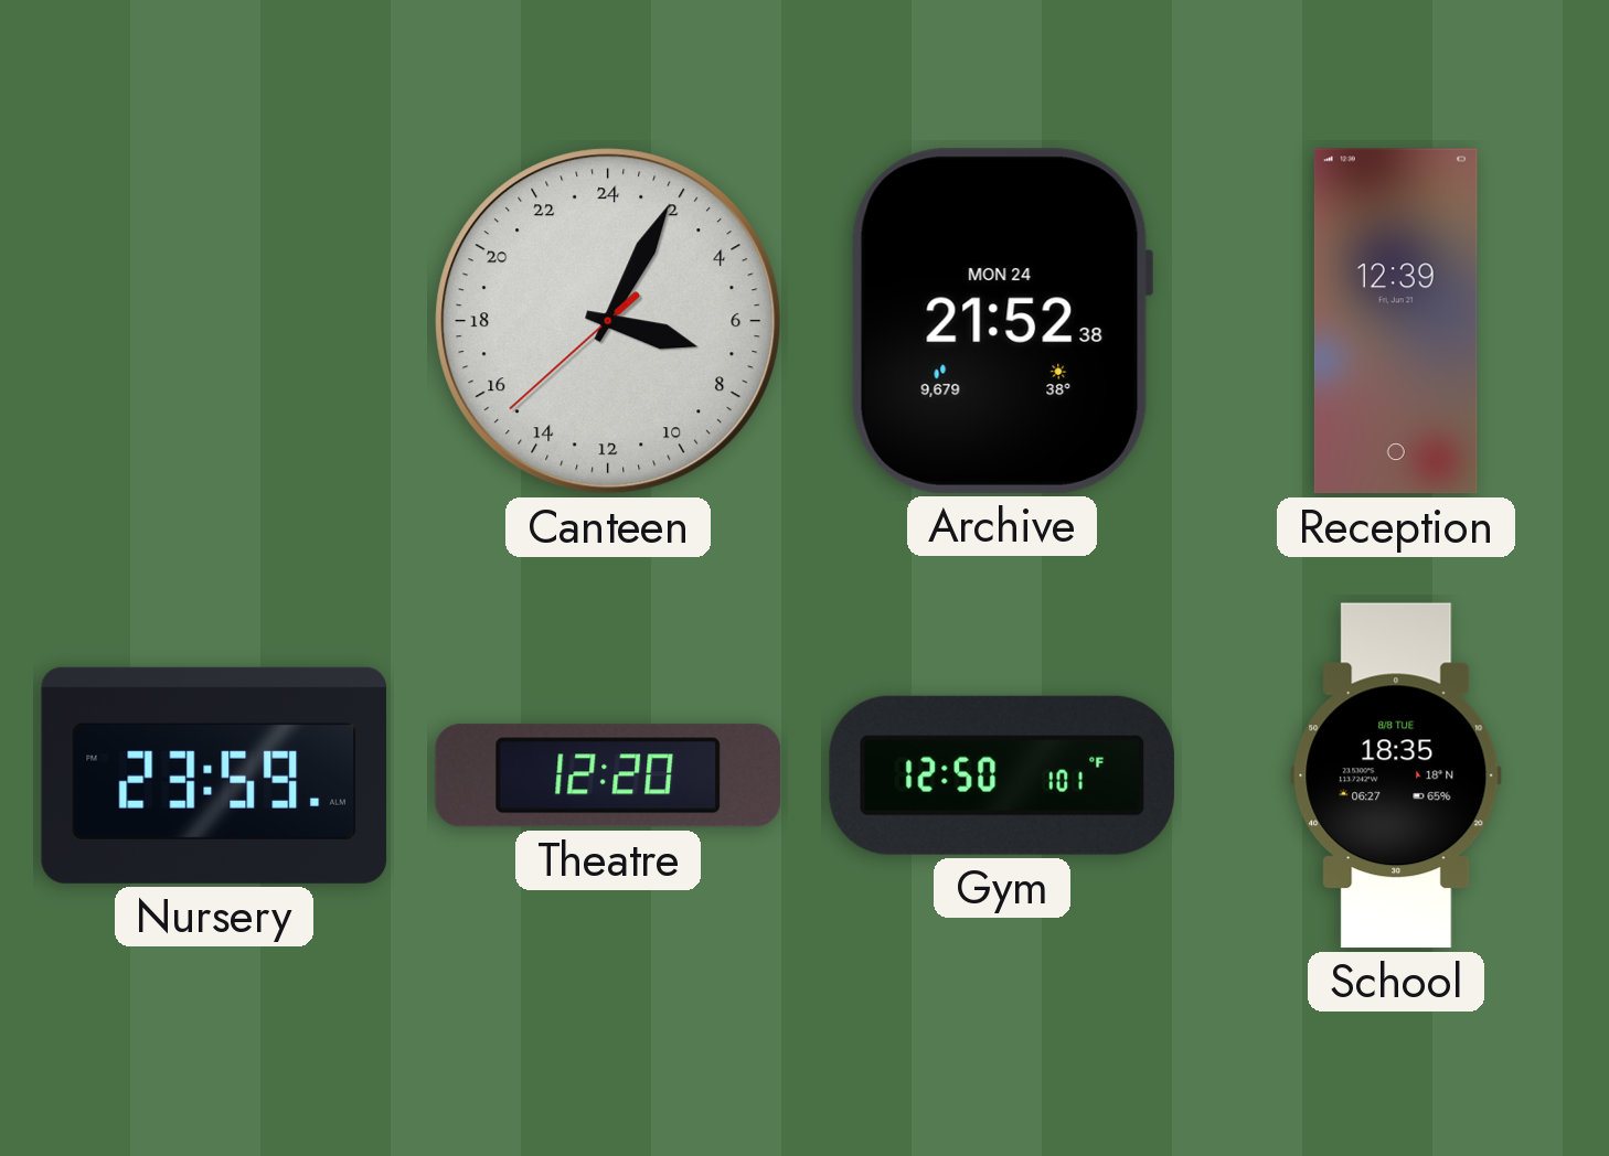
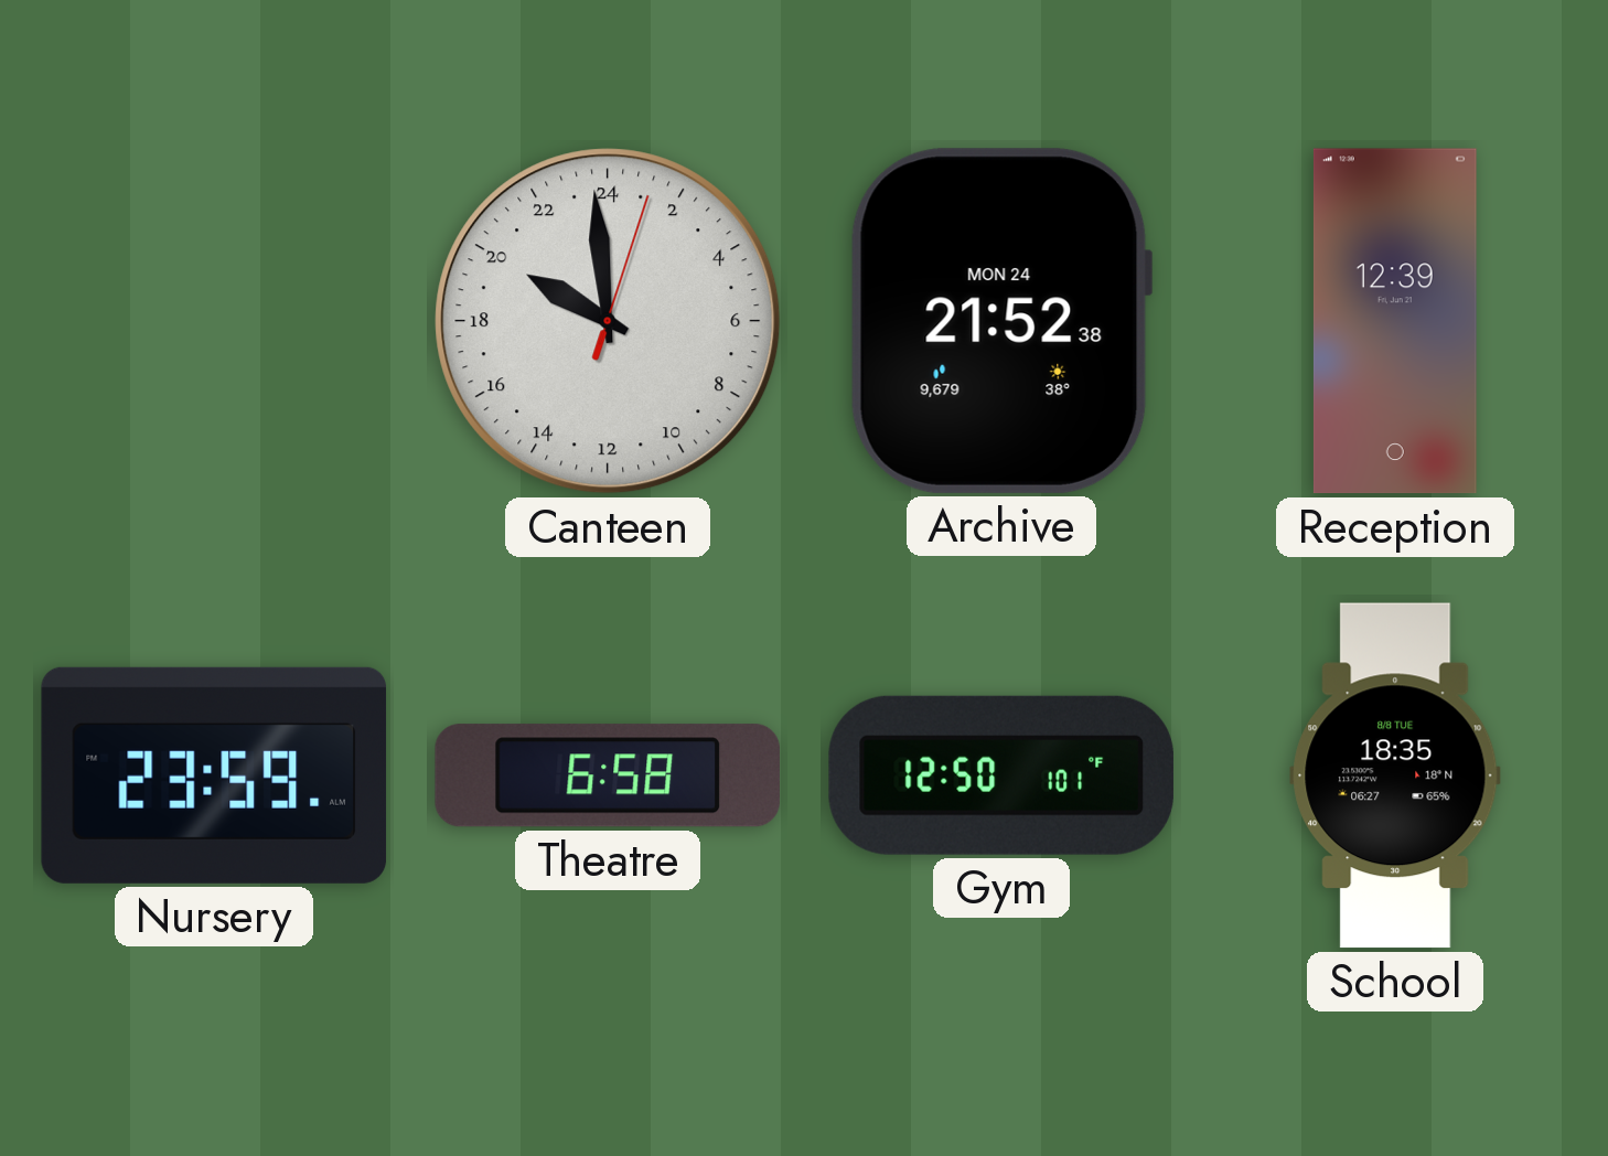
Canteen: 7:04 -> 19:59 (608, 321)
Theatre: 12:20 -> 6:58 (608, 775)
